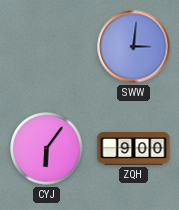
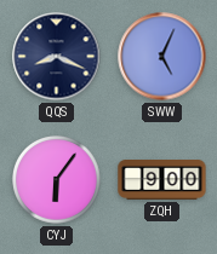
QQS: none -> 8:19 (57, 57)
SWW: 3:01 -> 5:04 (162, 57)
